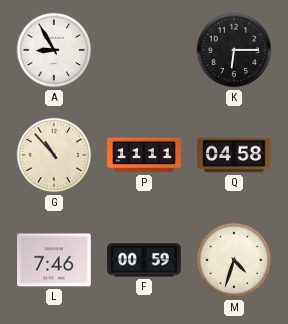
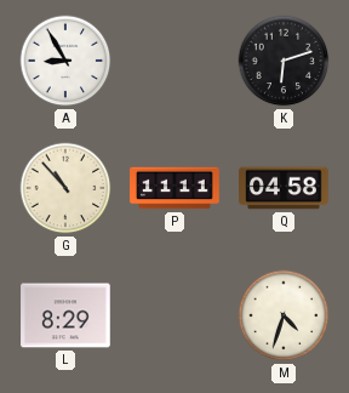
K: 6:15 -> 6:12 (284, 61)
L: 7:46 -> 8:29 (65, 315)
F: 00:59 -> none (144, 260)
